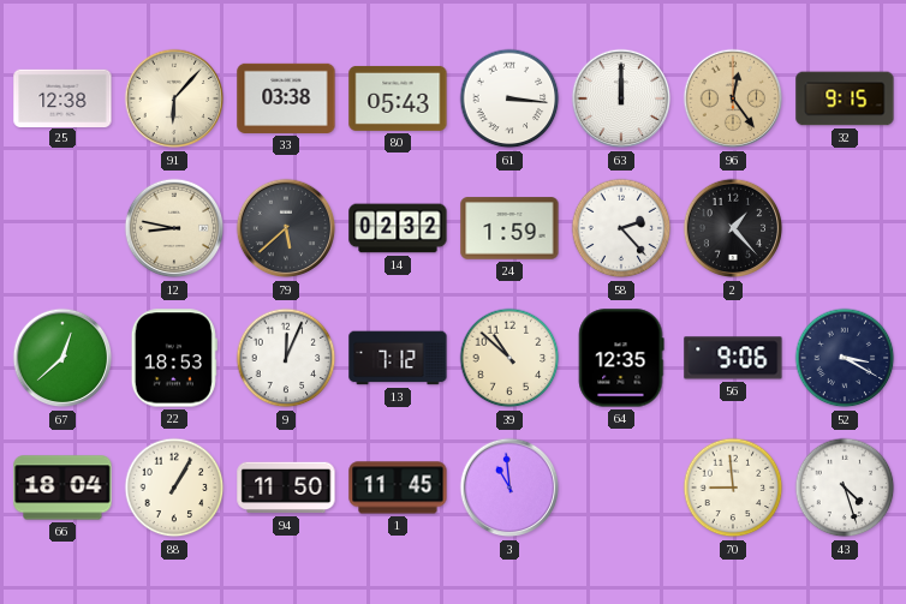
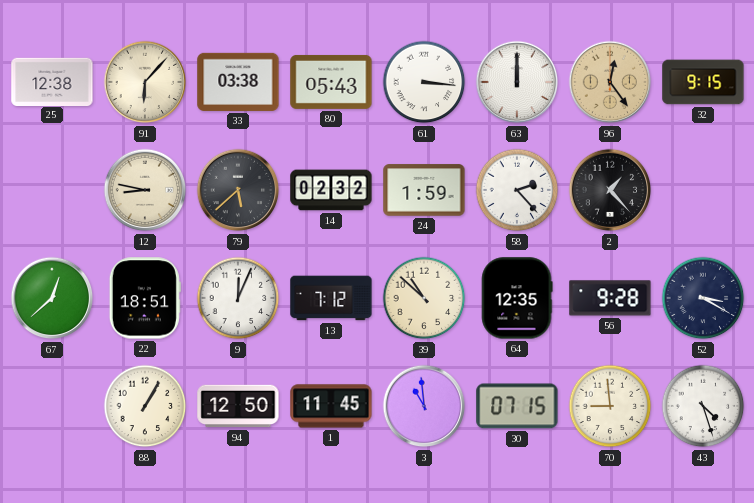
22: 18:53 -> 18:51 (145, 298)
56: 9:06 -> 9:28 (610, 298)
66: 18:04 -> none (62, 488)
94: 11:50 -> 12:50 (238, 406)
30: none -> 07:15 (517, 406)
